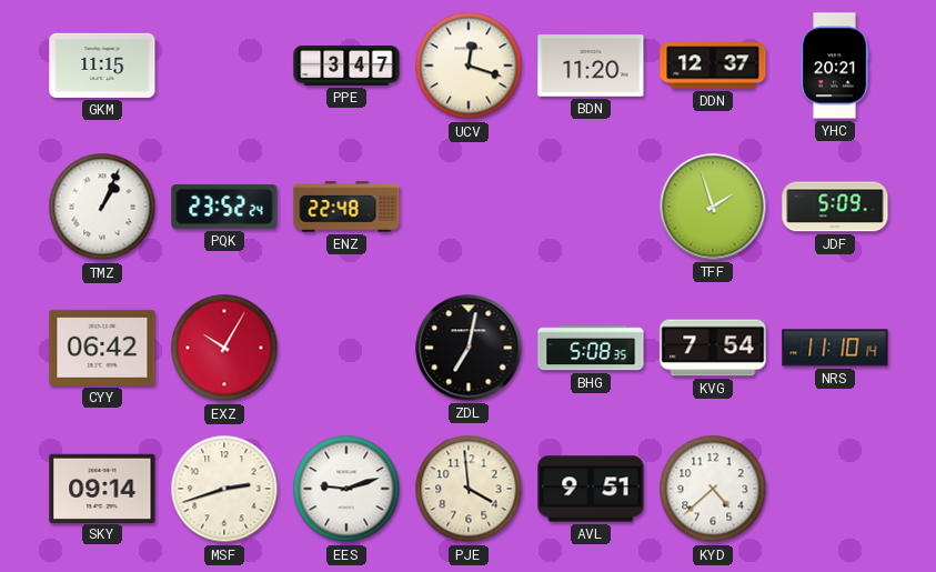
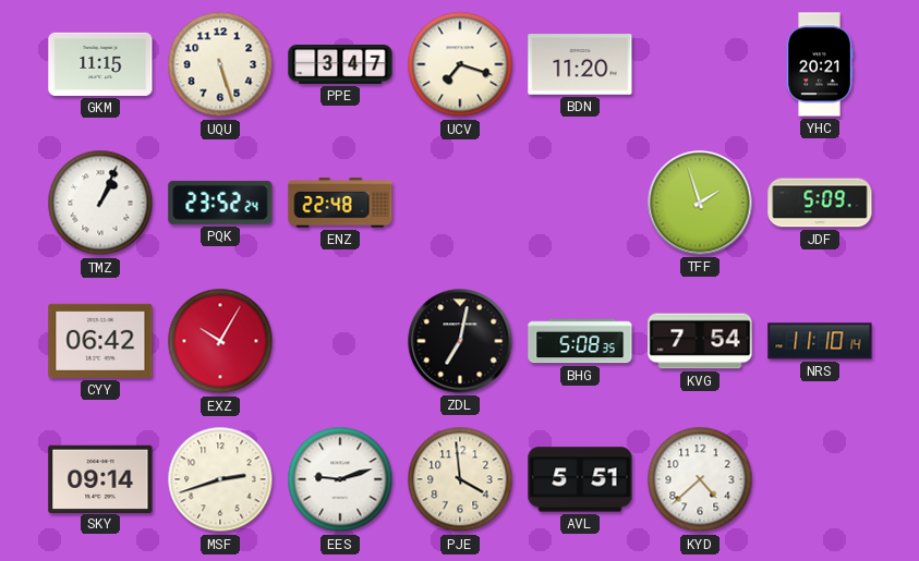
UQU: none -> 5:27 (220, 64)
UCV: 12:18 -> 7:18 (460, 64)
DDN: 12:37 -> none (713, 66)
AVL: 9:51 -> 5:51 (580, 479)
